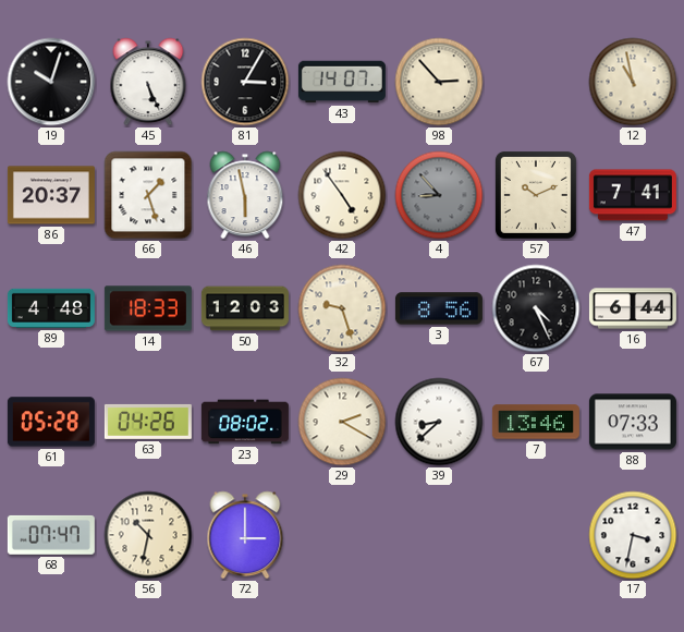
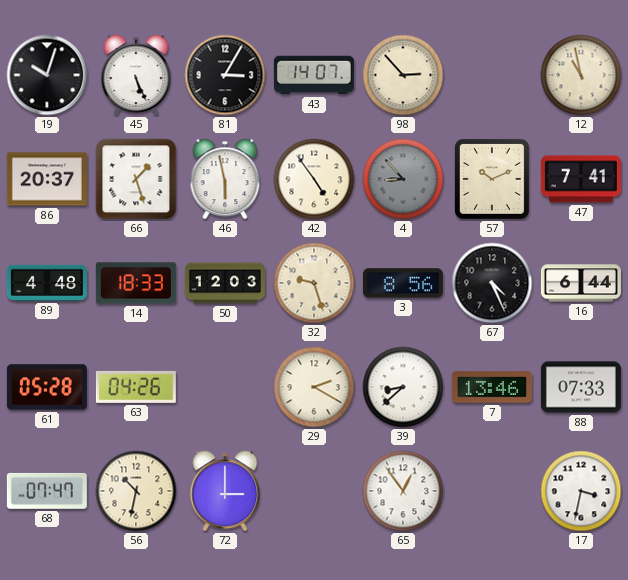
23: 08:02 -> none (245, 422)
65: none -> 12:54 (403, 491)
